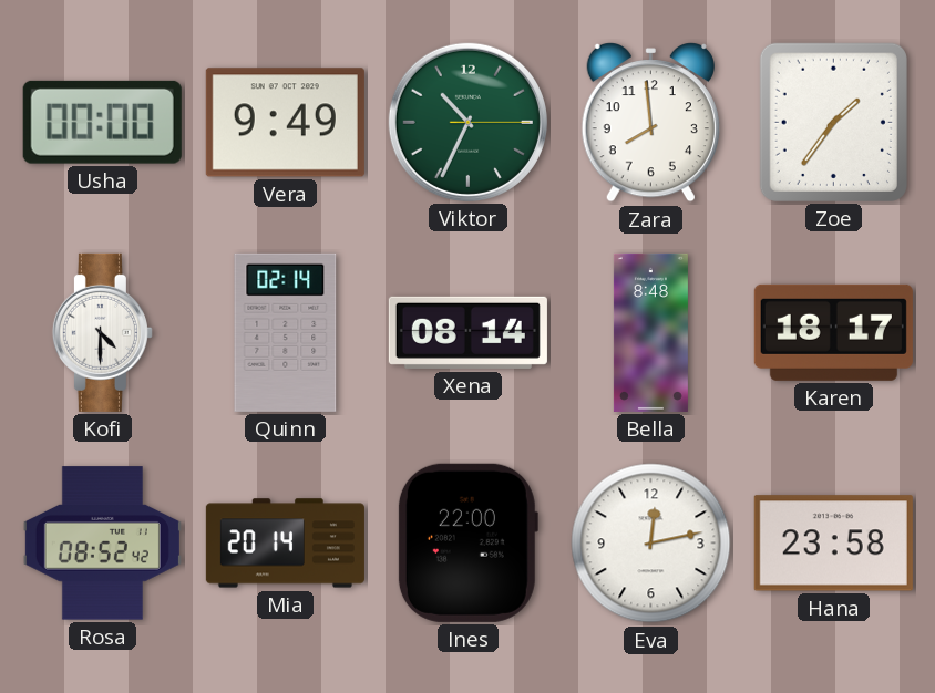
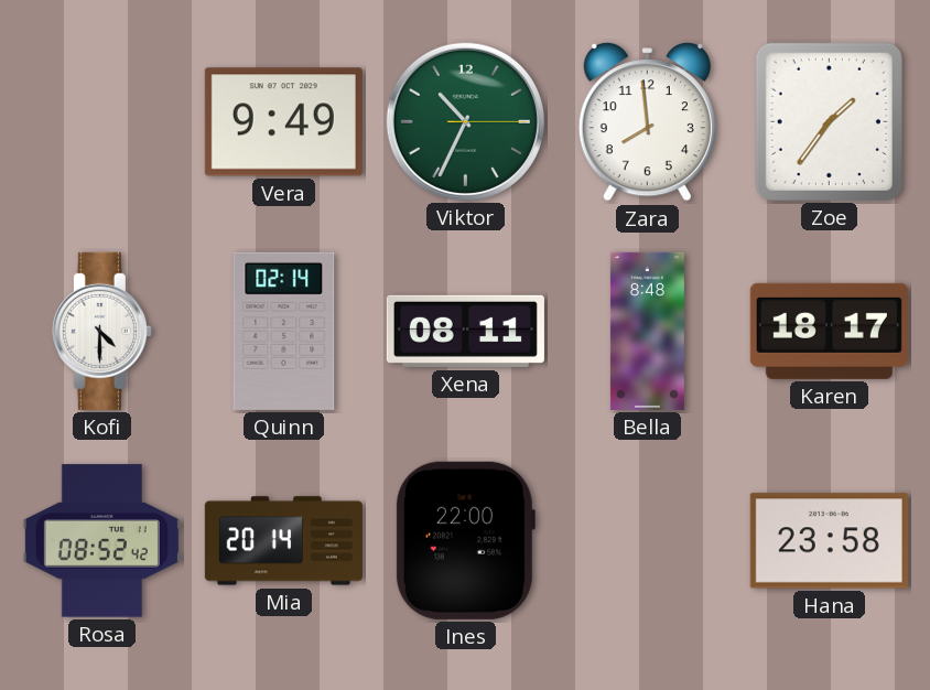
Usha: 00:00 -> none (102, 122)
Xena: 08:14 -> 08:11 (465, 331)
Eva: 12:13 -> none (651, 544)
